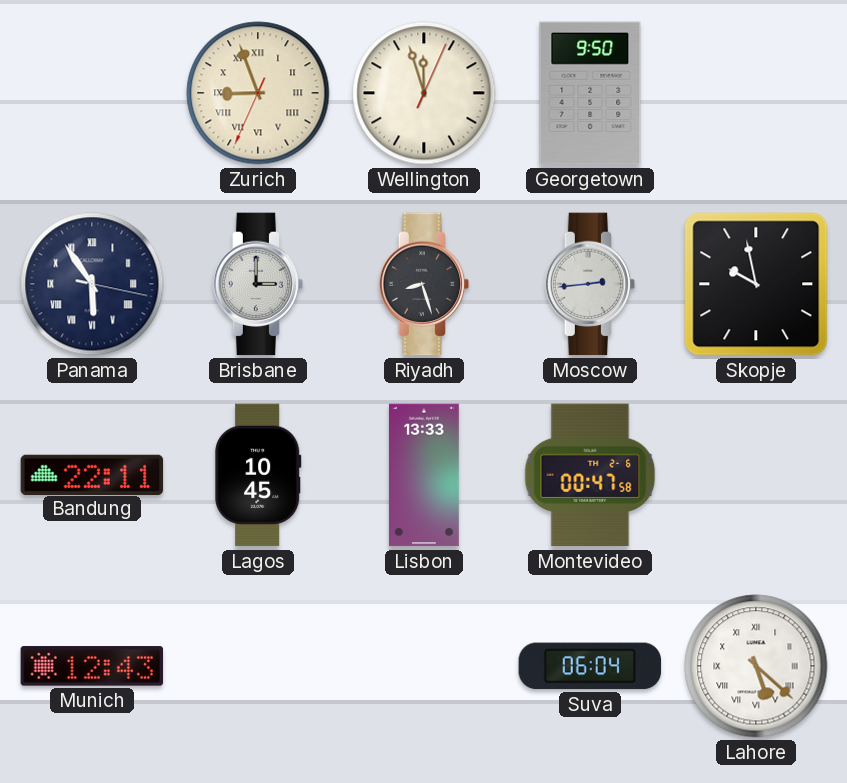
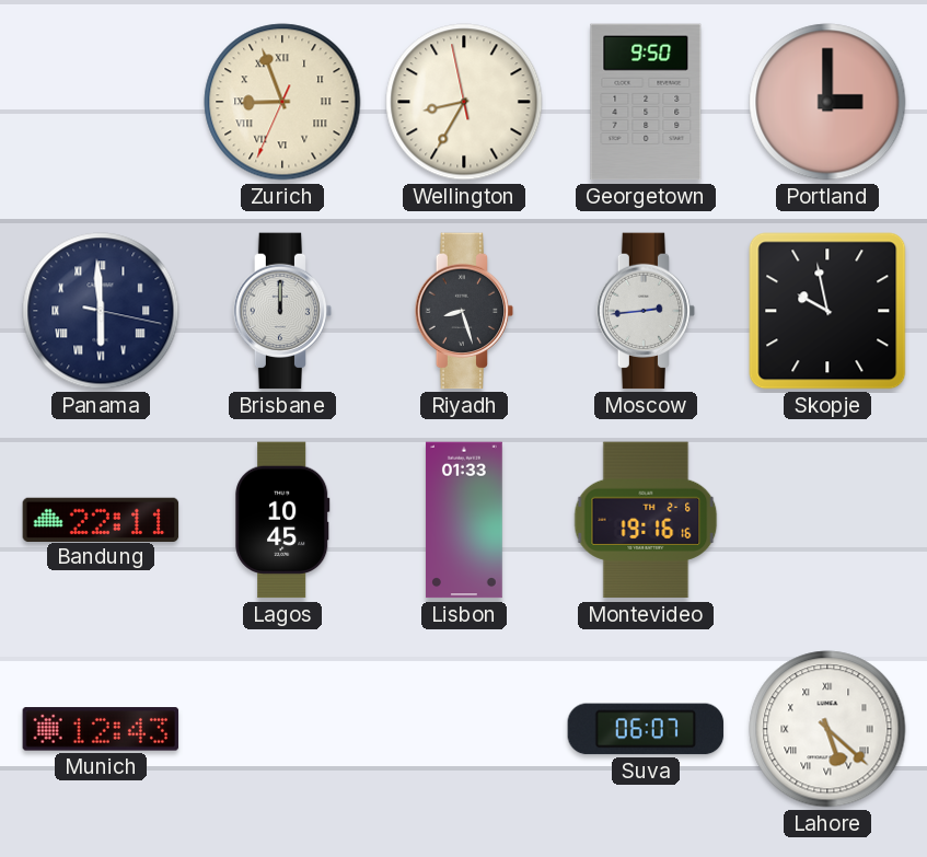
Wellington: 11:57 -> 8:34 (464, 102)
Portland: none -> 3:00 (827, 102)
Panama: 5:54 -> 5:59 (101, 311)
Brisbane: 3:00 -> 12:00 (282, 311)
Lisbon: 13:33 -> 01:33 (464, 520)
Montevideo: 00:47 -> 19:16 (646, 520)
Suva: 06:04 -> 06:07 (646, 729)
